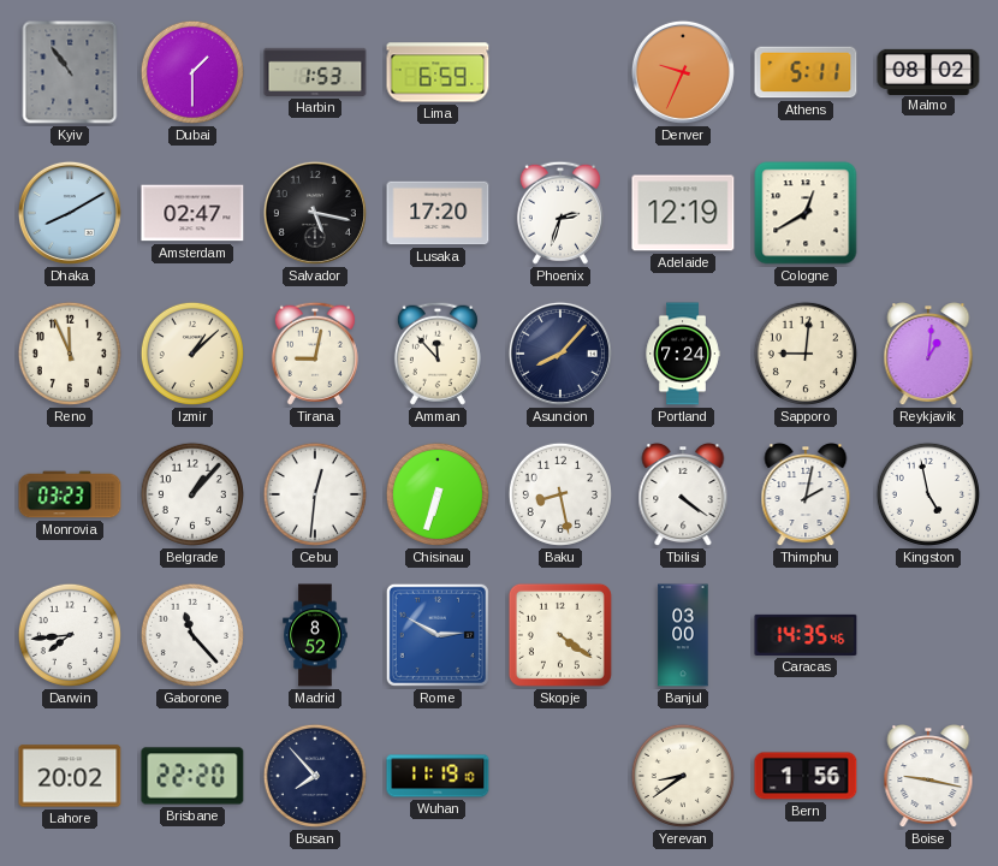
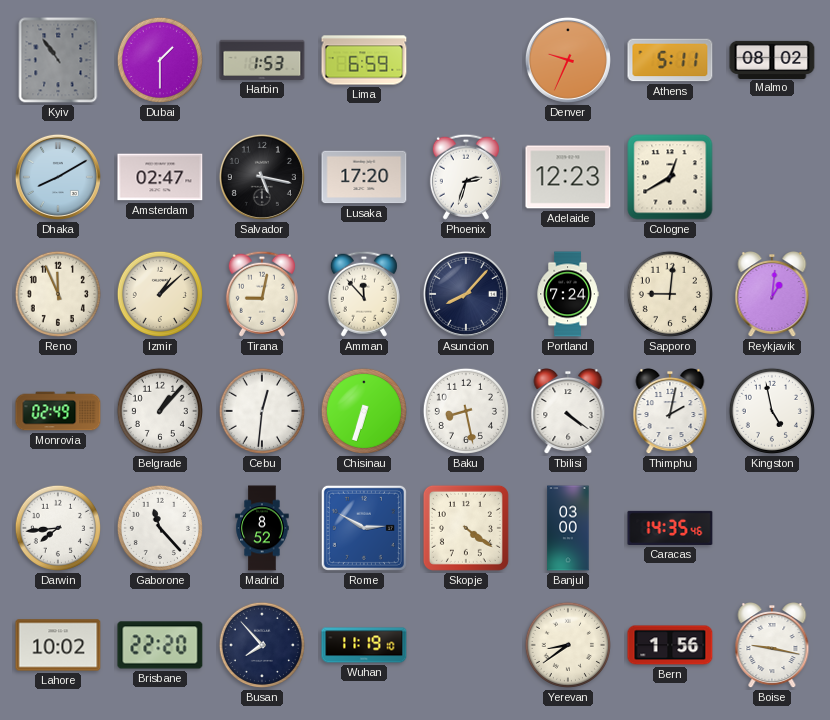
Adelaide: 12:19 -> 12:23 (568, 177)
Monrovia: 03:23 -> 02:49 (58, 411)
Lahore: 20:02 -> 10:02 (58, 645)
